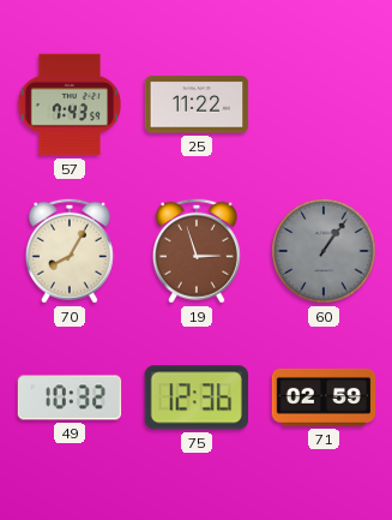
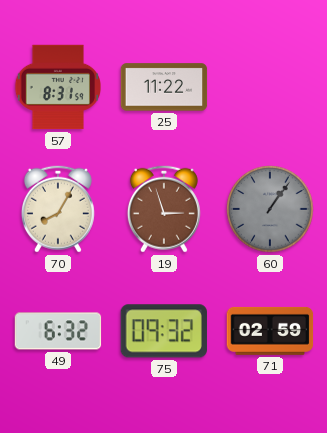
57: 7:43 -> 8:31 (57, 87)
49: 10:32 -> 6:32 (58, 331)
75: 12:36 -> 09:32 (164, 331)
